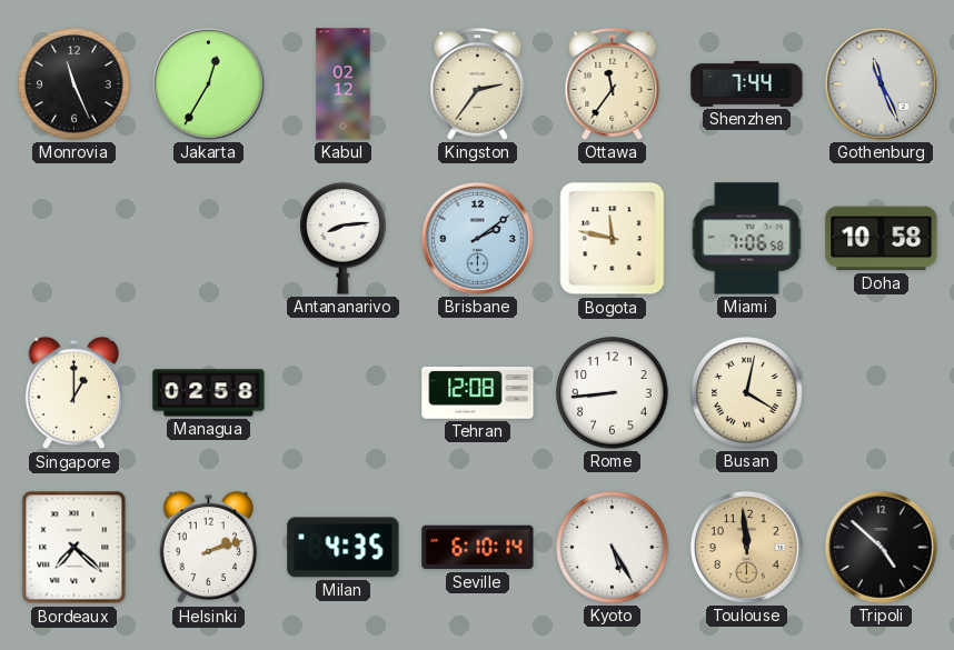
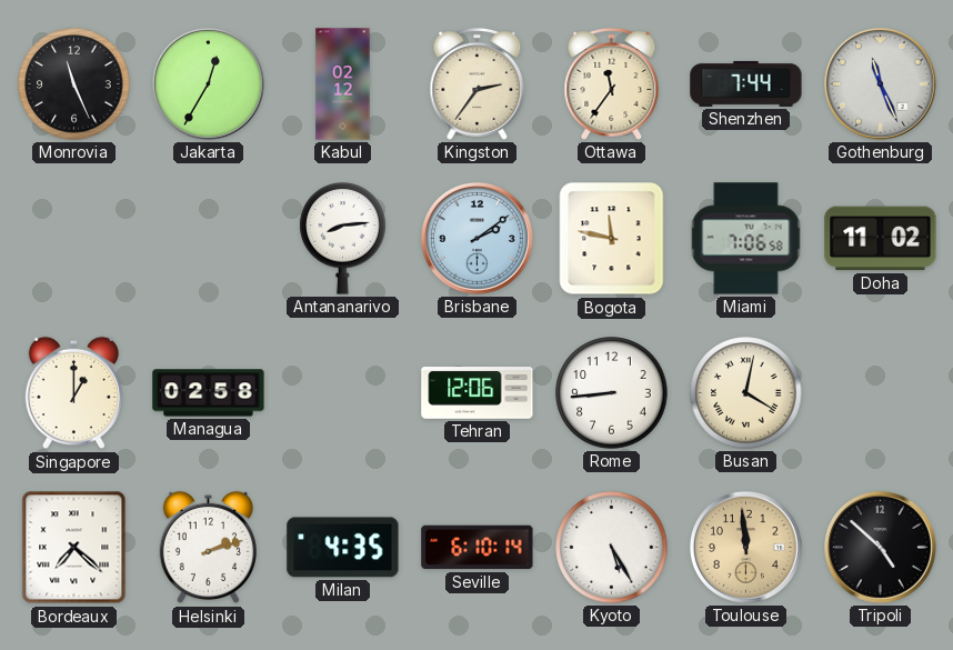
Doha: 10:58 -> 11:02 (881, 239)
Tehran: 12:08 -> 12:06 (478, 393)
